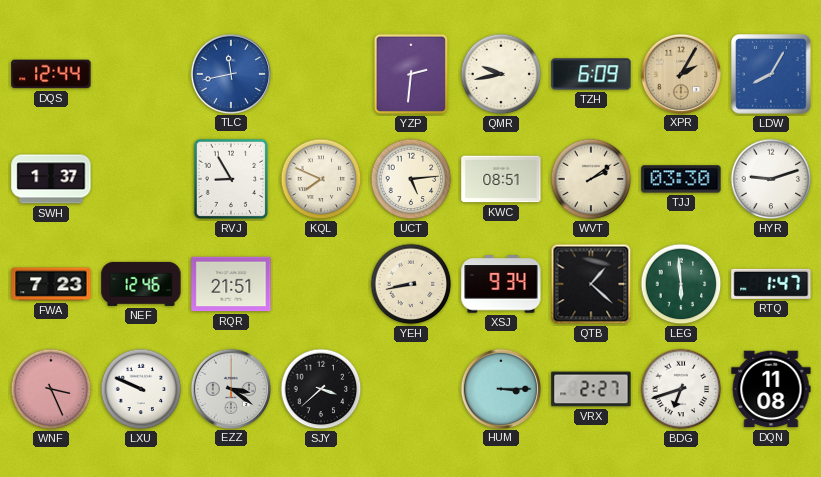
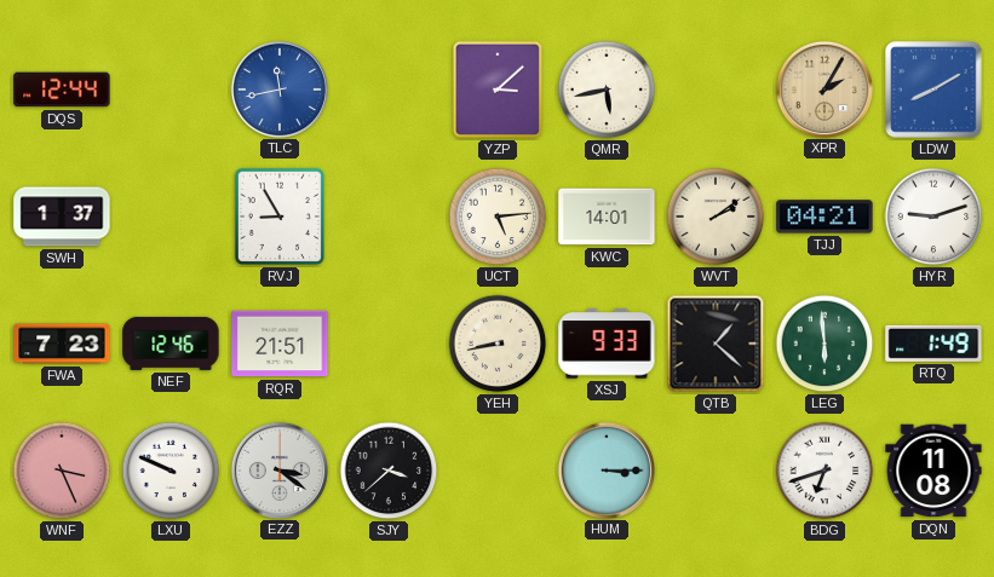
YZP: 2:31 -> 3:08 (496, 90)
QMR: 9:43 -> 5:43 (607, 90)
TZH: 6:09 -> none (591, 74)
LDW: 8:05 -> 8:10 (933, 90)
KQL: 7:49 -> none (321, 179)
KWC: 08:51 -> 14:01 (607, 217)
TJJ: 03:30 -> 04:21 (824, 217)
XSJ: 9:34 -> 9:33 (607, 344)
RTQ: 1:47 -> 1:49 (933, 344)
VRX: 2:27 -> none (591, 389)
